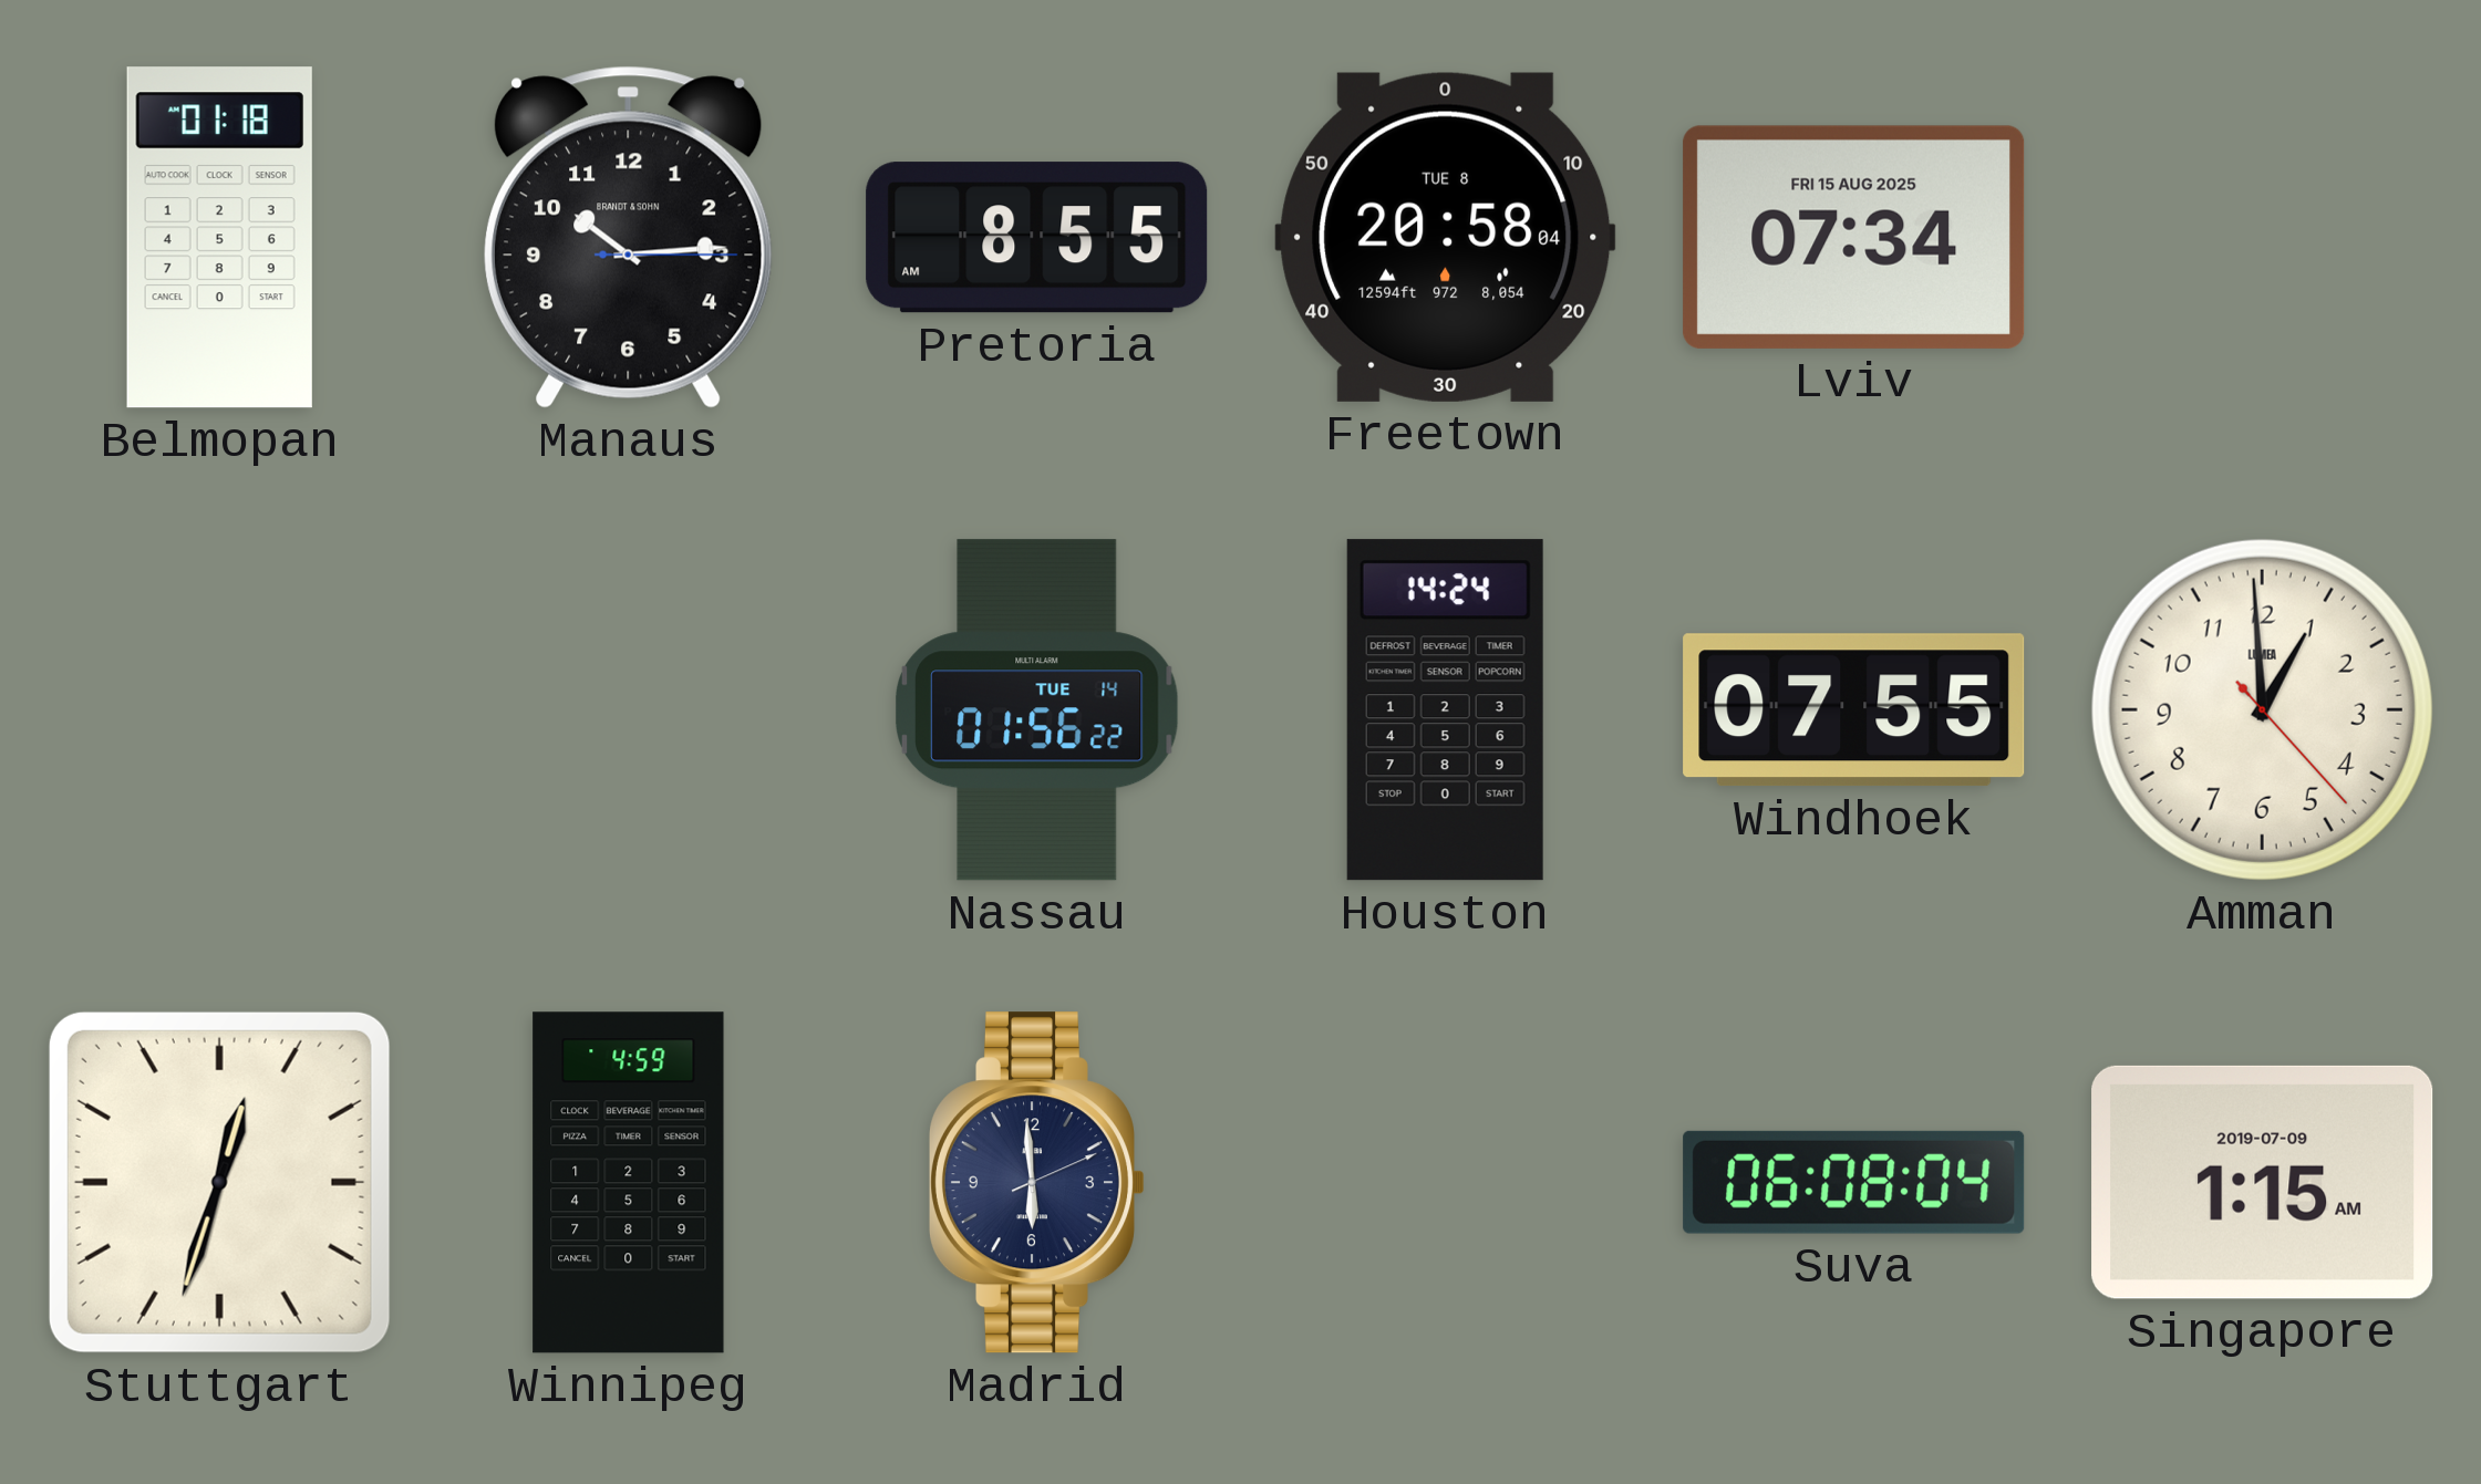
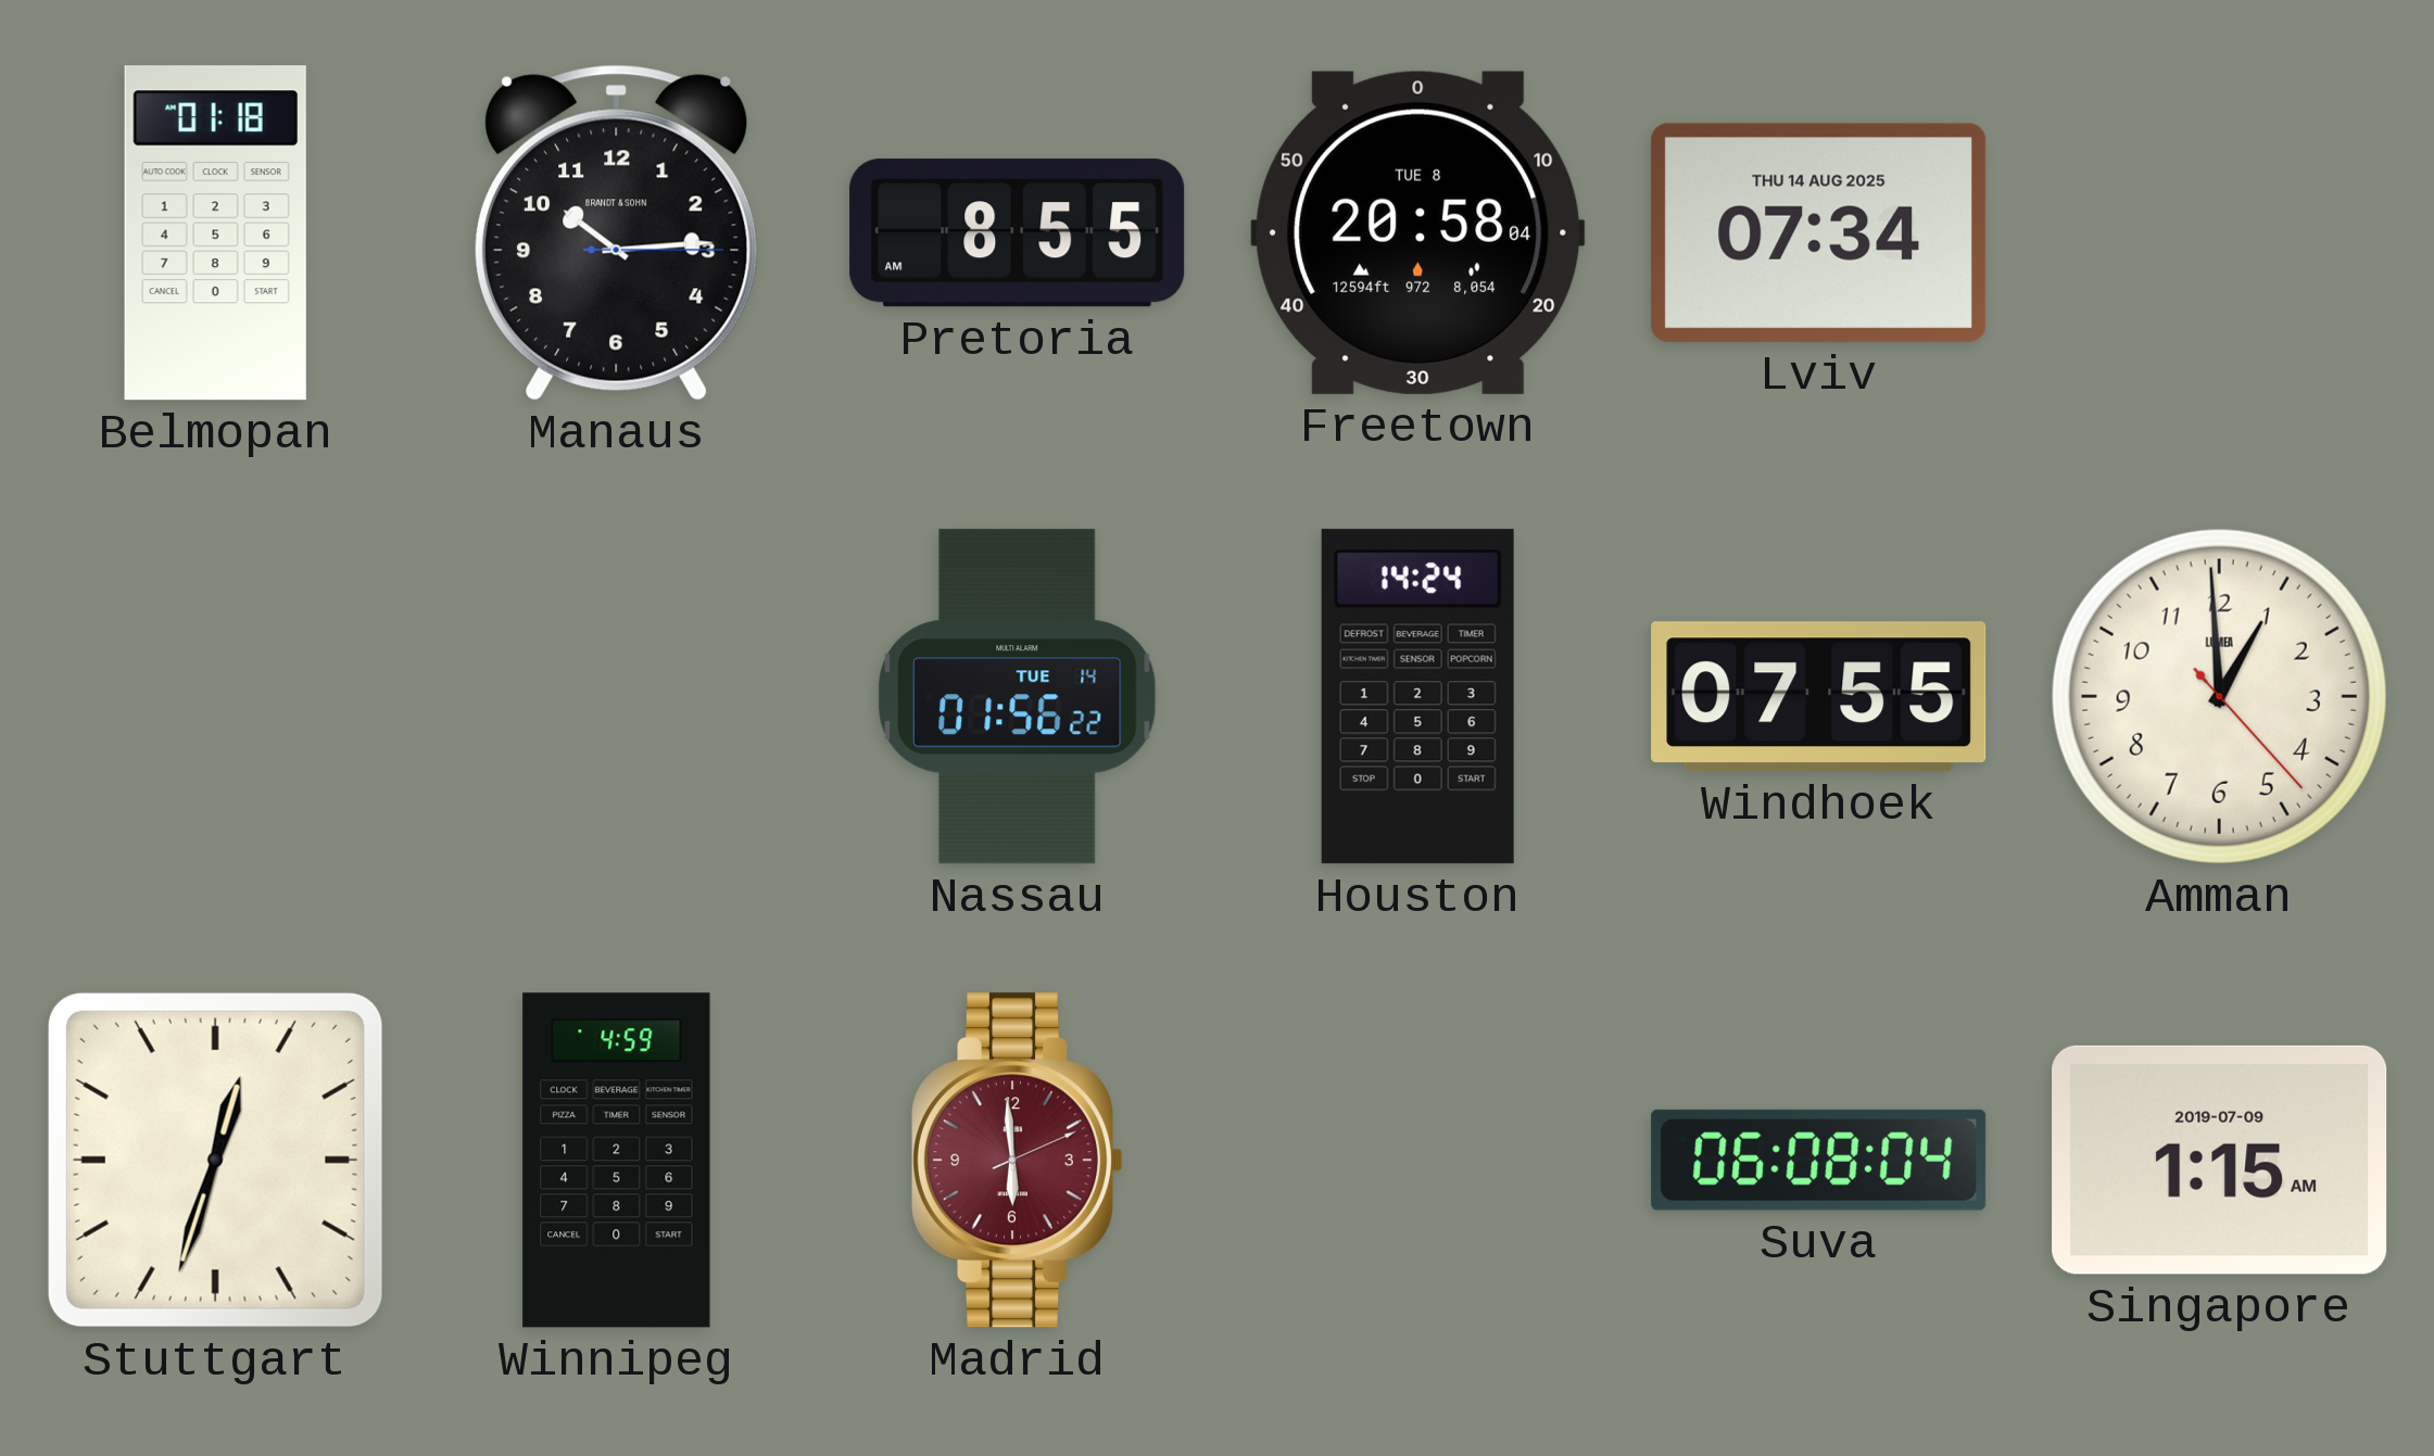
Lviv date: FRI 15 AUG 2025 -> THU 14 AUG 2025 (1819, 232)
Madrid dial: navy -> burgundy (1017, 1161)
